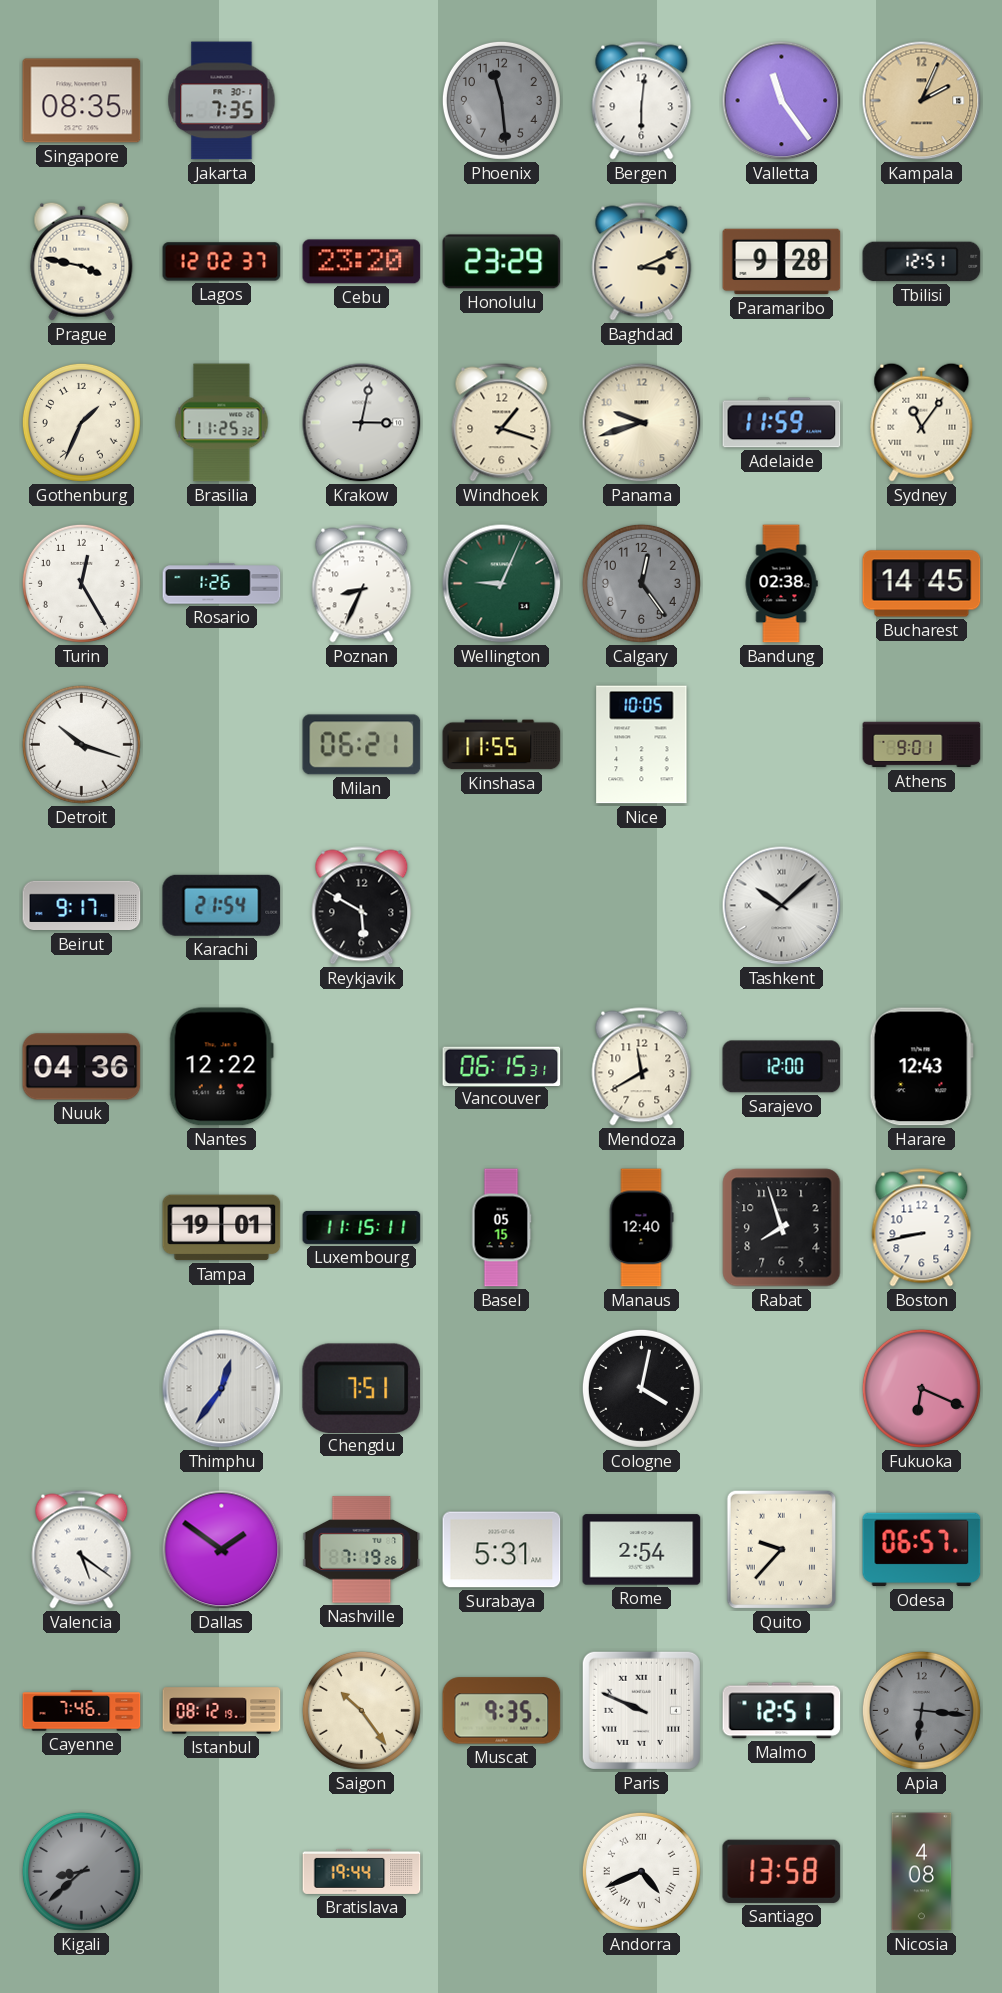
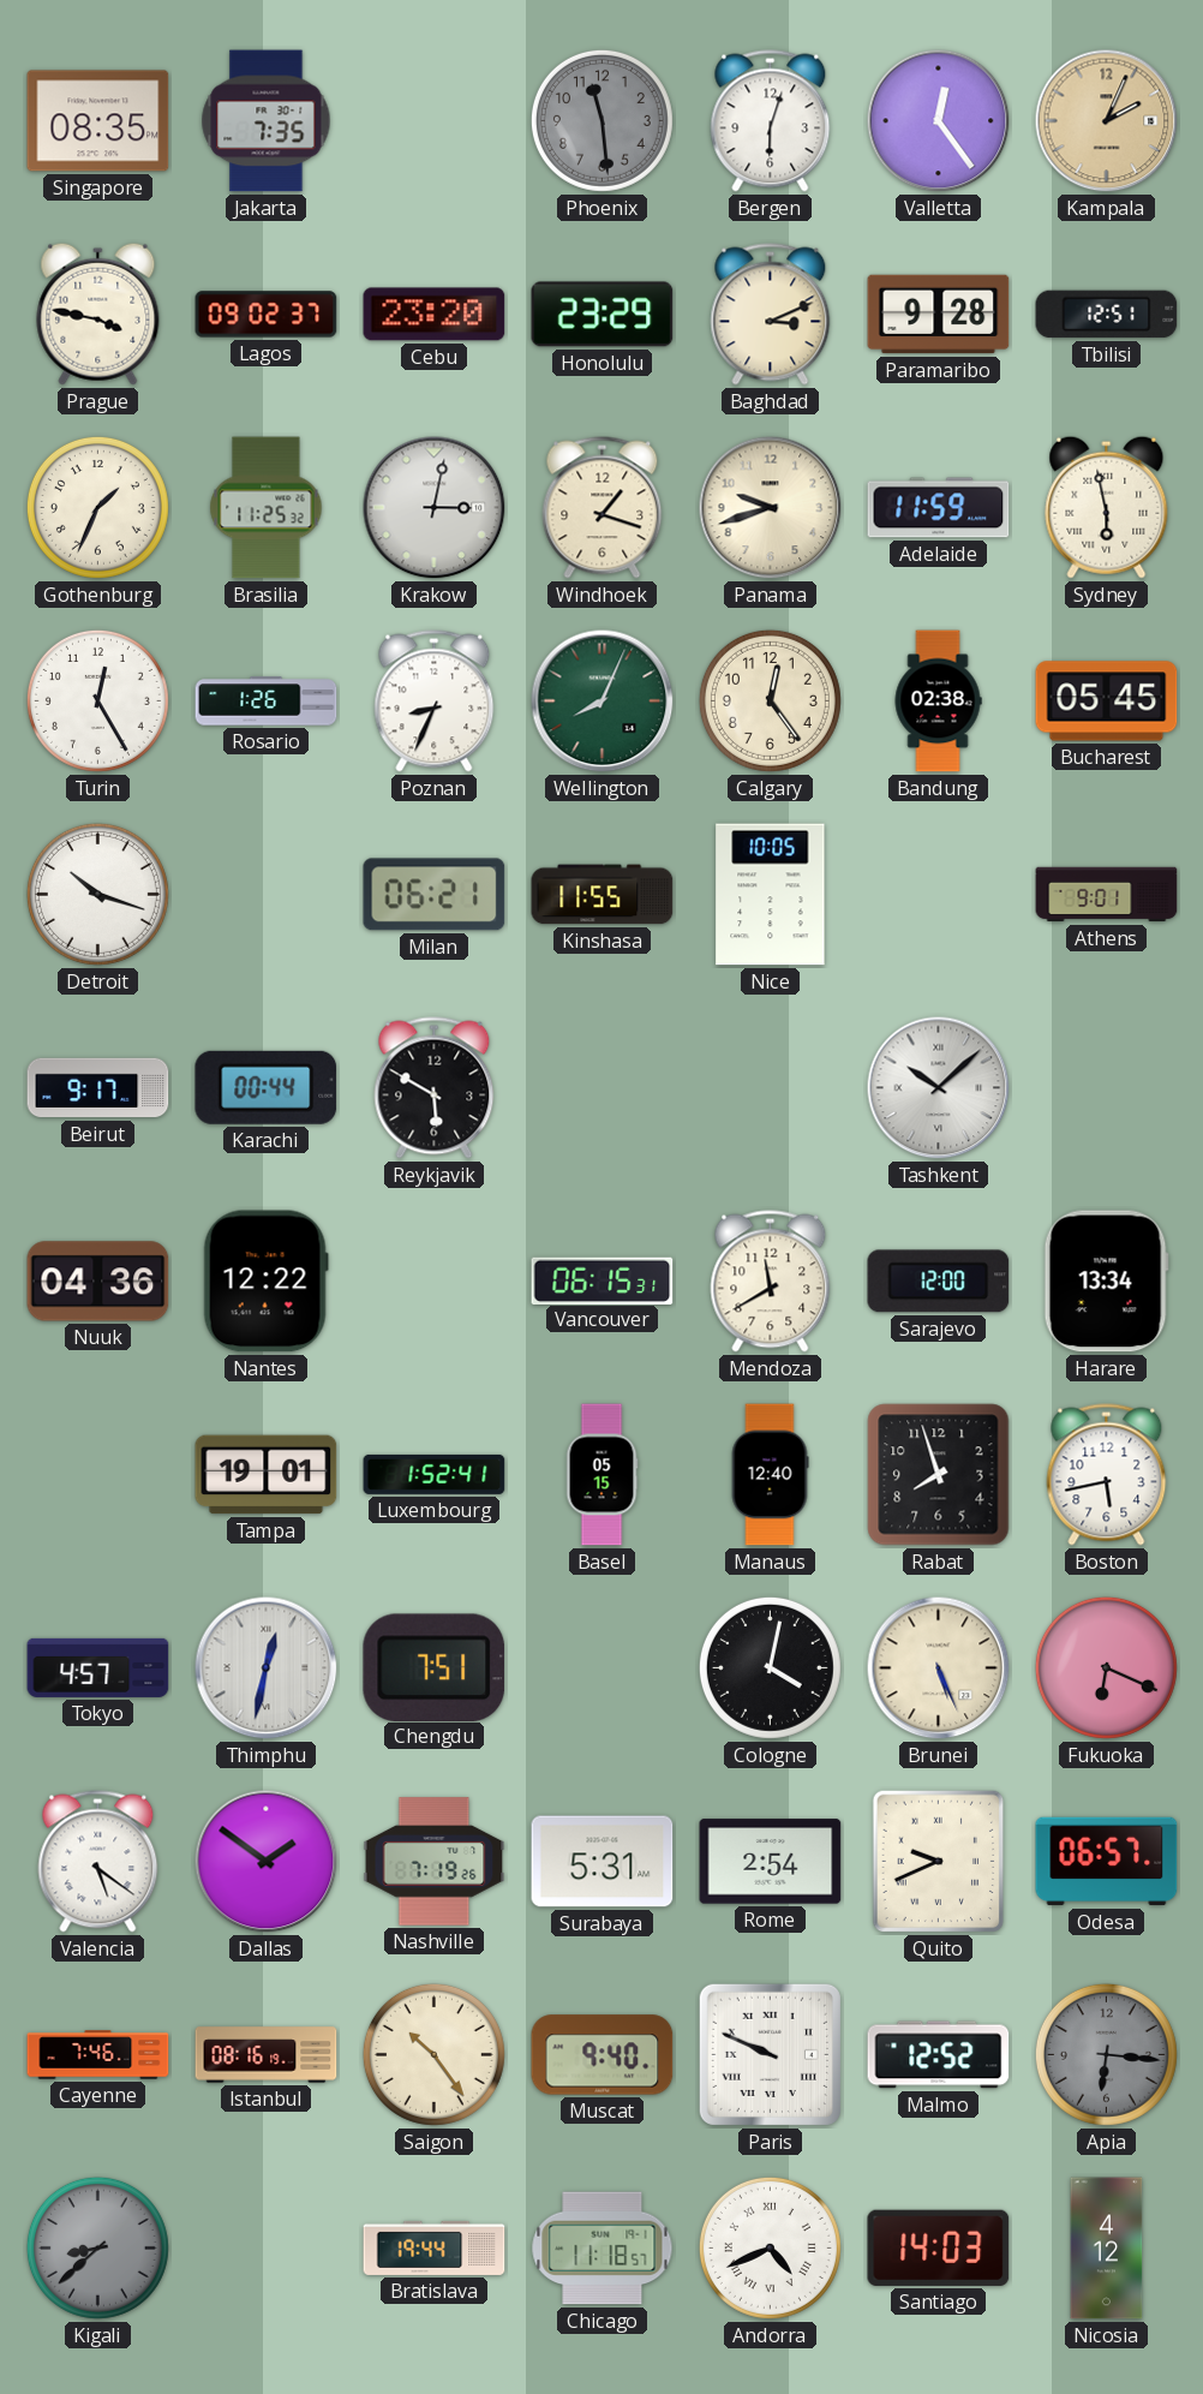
Bergen: 6:01 -> 6:03 (771, 121)
Valletta: 11:24 -> 12:24 (939, 121)
Lagos: 12:02 -> 09:02 (267, 315)
Sydney: 11:06 -> 5:58 (1107, 507)
Wellington: 9:04 -> 8:04 (603, 702)
Calgary dial: grey -> cream (770, 700)
Bucharest: 14:45 -> 05:45 (1107, 702)
Karachi: 21:54 -> 00:44 (267, 1087)
Harare: 12:43 -> 13:34 (1106, 1282)
Luxembourg: 11:15 -> 1:52 (435, 1474)
Boston: 8:43 -> 5:43 (1107, 1475)
Tokyo: none -> 4:57 (98, 1667)
Thimphu: 12:36 -> 12:32 (267, 1668)
Brunei: none -> 5:26 (939, 1668)
Quito: 9:37 -> 9:41 (939, 1862)
Istanbul: 08:12 -> 08:16 (267, 2055)
Muscat: 9:35 -> 9:40 (603, 2055)
Malmo: 12:51 -> 12:52 (939, 2055)
Chicago: none -> 11:18 (603, 2249)
Santiago: 13:58 -> 14:03 (939, 2247)
Nicosia: 4:08 -> 4:12 (1107, 2249)
